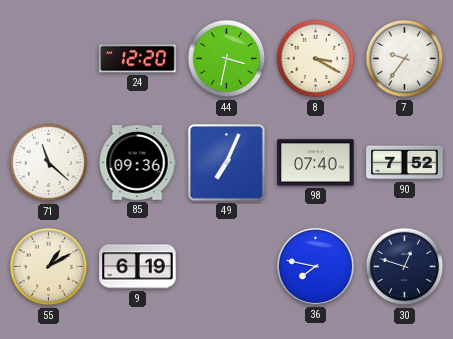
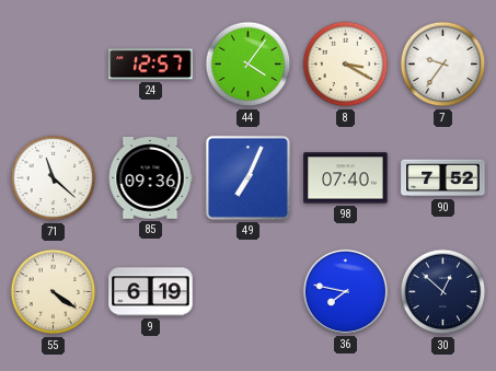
24: 12:20 -> 12:57 (151, 65)
44: 3:32 -> 4:06 (249, 65)
55: 1:10 -> 4:21 (54, 292)
30: 12:48 -> 12:52 (443, 292)
